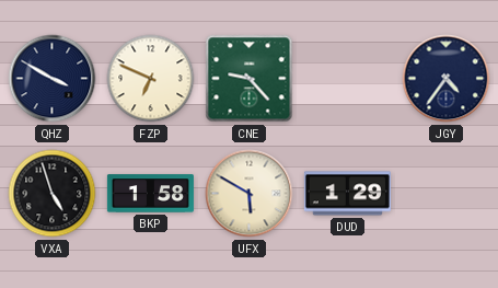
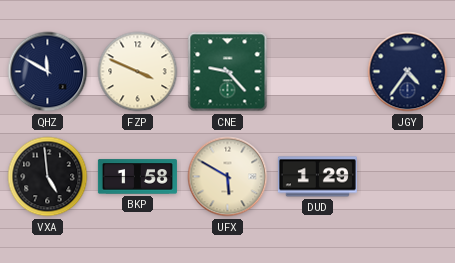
QHZ: 3:50 -> 11:50 (48, 72)
FZP: 6:49 -> 3:49 (138, 72)
VXA: 4:57 -> 4:59 (48, 177)
